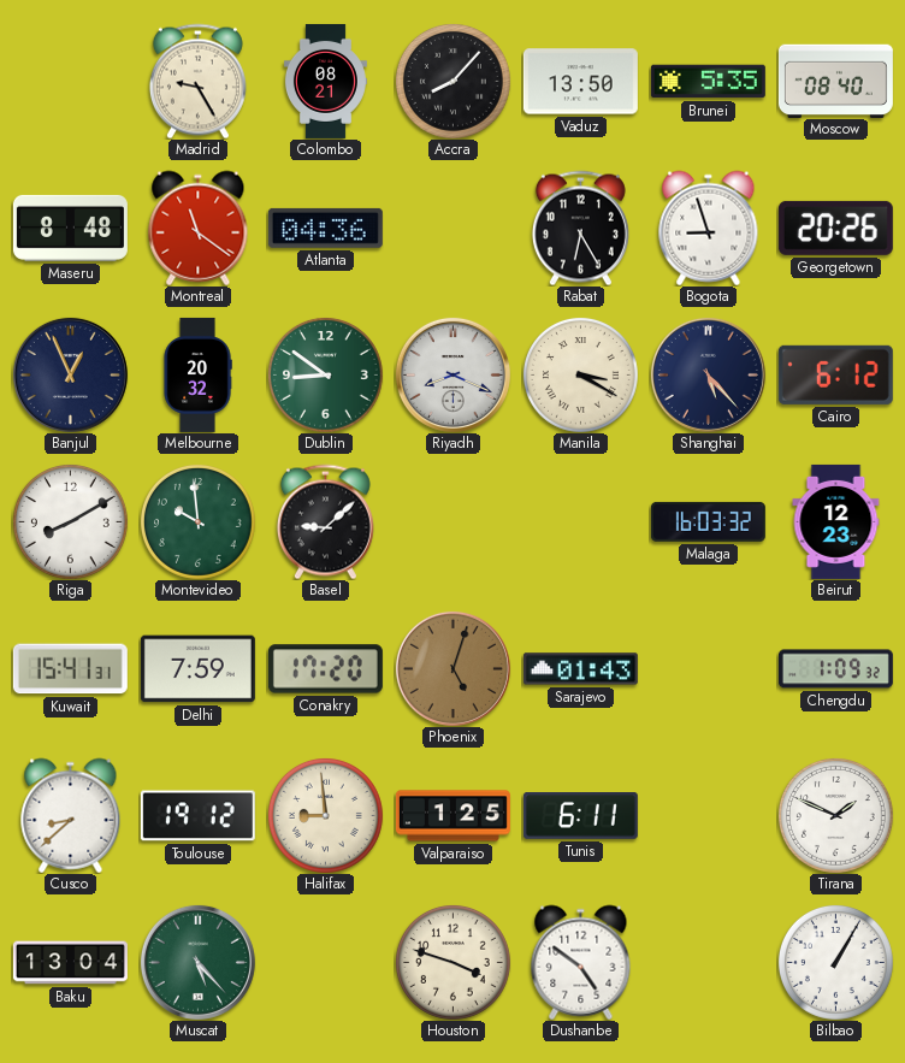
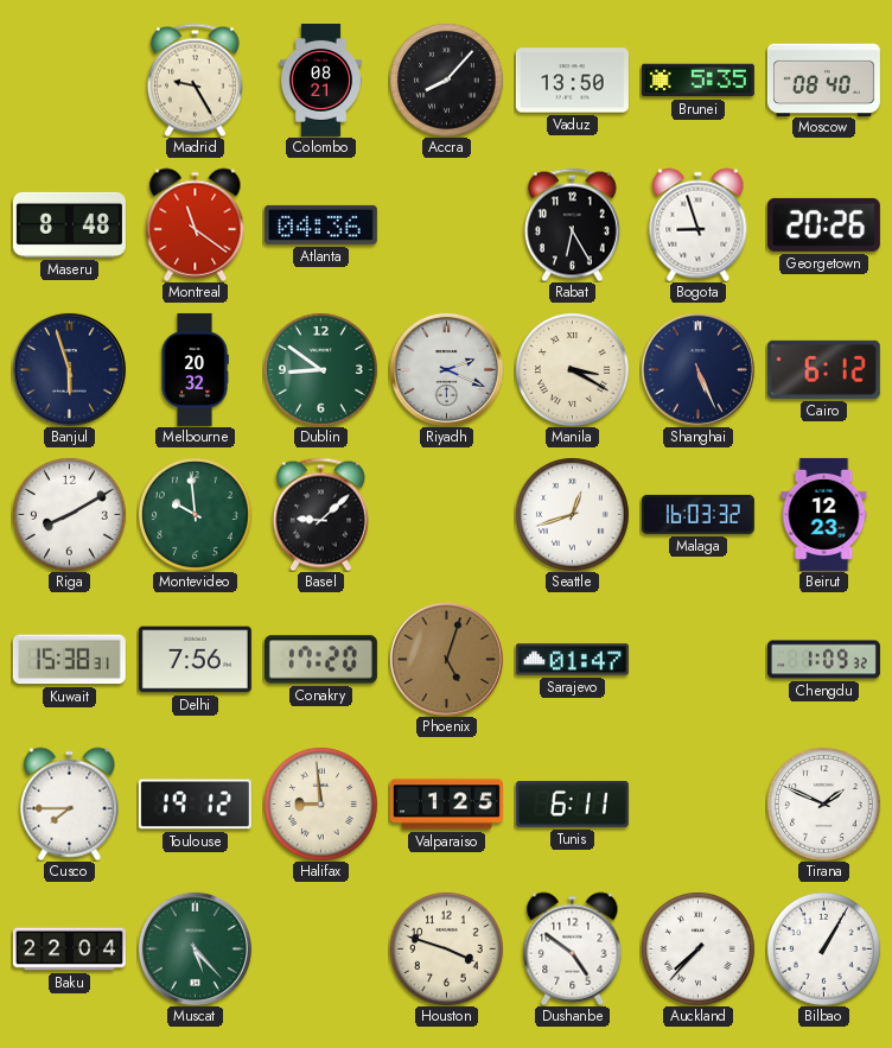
Banjul: 12:56 -> 5:57 (69, 369)
Riyadh: 8:19 -> 2:19 (446, 369)
Shanghai: 5:23 -> 5:26 (697, 369)
Seattle: none -> 12:42 (572, 514)
Kuwait: 15:41 -> 15:38 (69, 660)
Delhi: 7:59 -> 7:56 (195, 660)
Sarajevo: 01:43 -> 01:47 (572, 660)
Cusco: 8:38 -> 7:45 (70, 804)
Baku: 13:04 -> 22:04 (69, 949)
Auckland: none -> 7:37 (697, 948)
